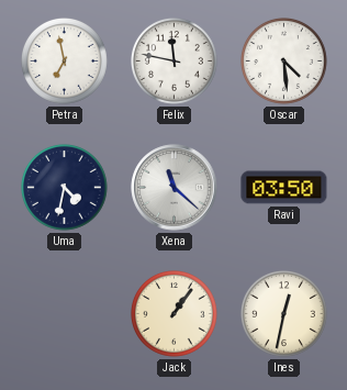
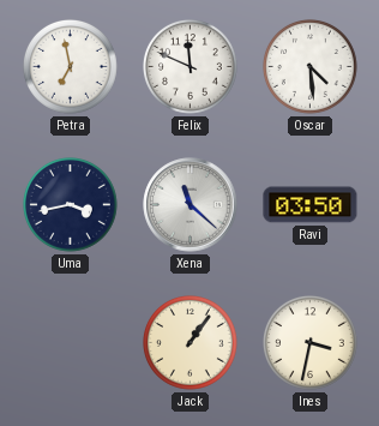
Felix: 11:47 -> 11:49 (191, 67)
Uma: 4:32 -> 3:43 (71, 205)
Ines: 12:32 -> 3:32 (311, 343)
